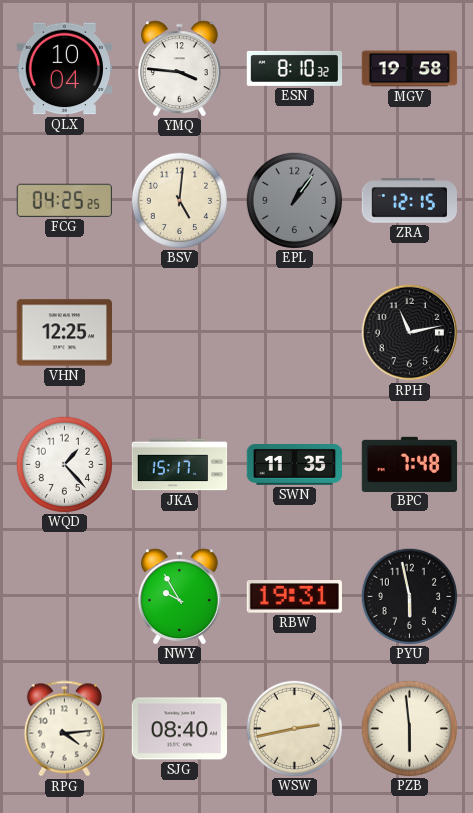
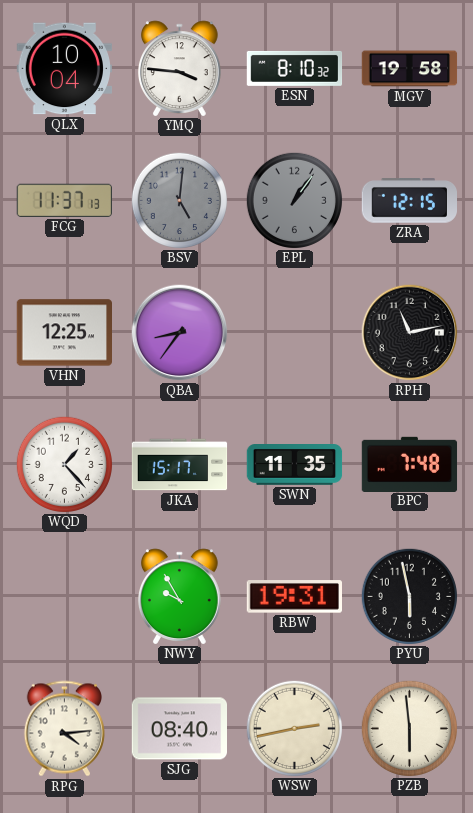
FCG: 04:25 -> 11:37 (64, 200)
BSV dial: cream -> grey (179, 200)
QBA: none -> 8:36 (180, 333)
